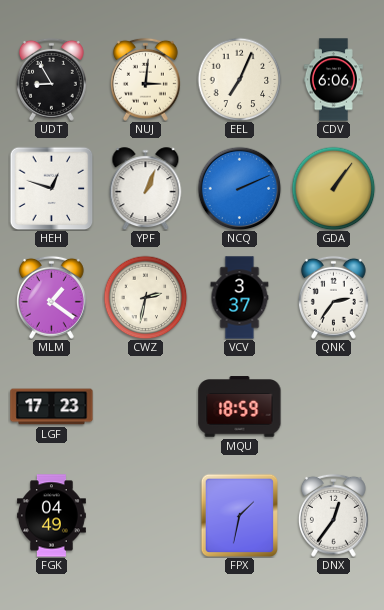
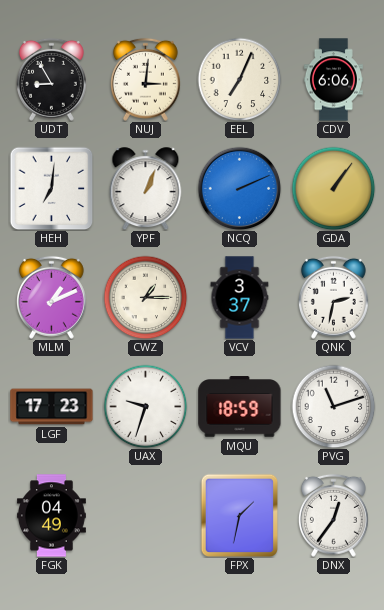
HEH: 12:48 -> 7:01 (51, 188)
MLM: 1:21 -> 1:11 (51, 297)
CWZ: 2:32 -> 1:15 (145, 297)
QNK: 2:36 -> 2:32 (333, 297)
UAX: none -> 9:33 (145, 406)
PVG: none -> 11:12 (333, 406)
